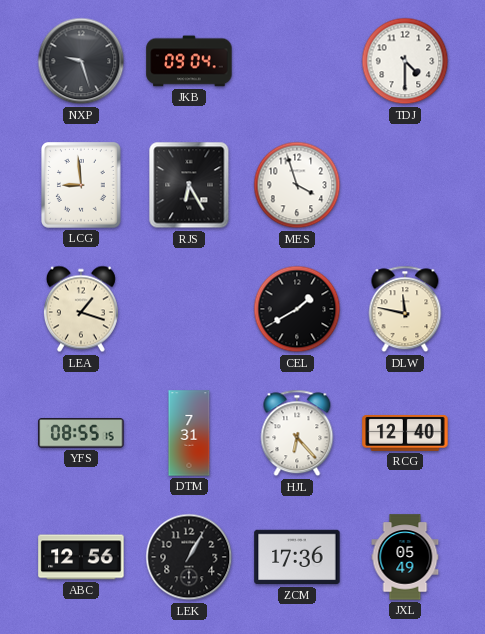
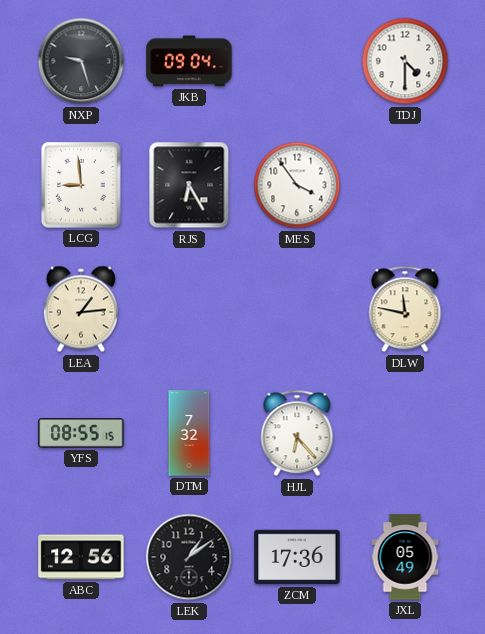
MES: 3:57 -> 3:54 (297, 185)
LEA: 1:18 -> 1:14 (81, 309)
CEL: 1:40 -> none (297, 309)
DTM: 7:31 -> 7:32 (189, 433)
RCG: 12:40 -> none (405, 433)
LEK: 1:05 -> 1:09 (189, 557)
